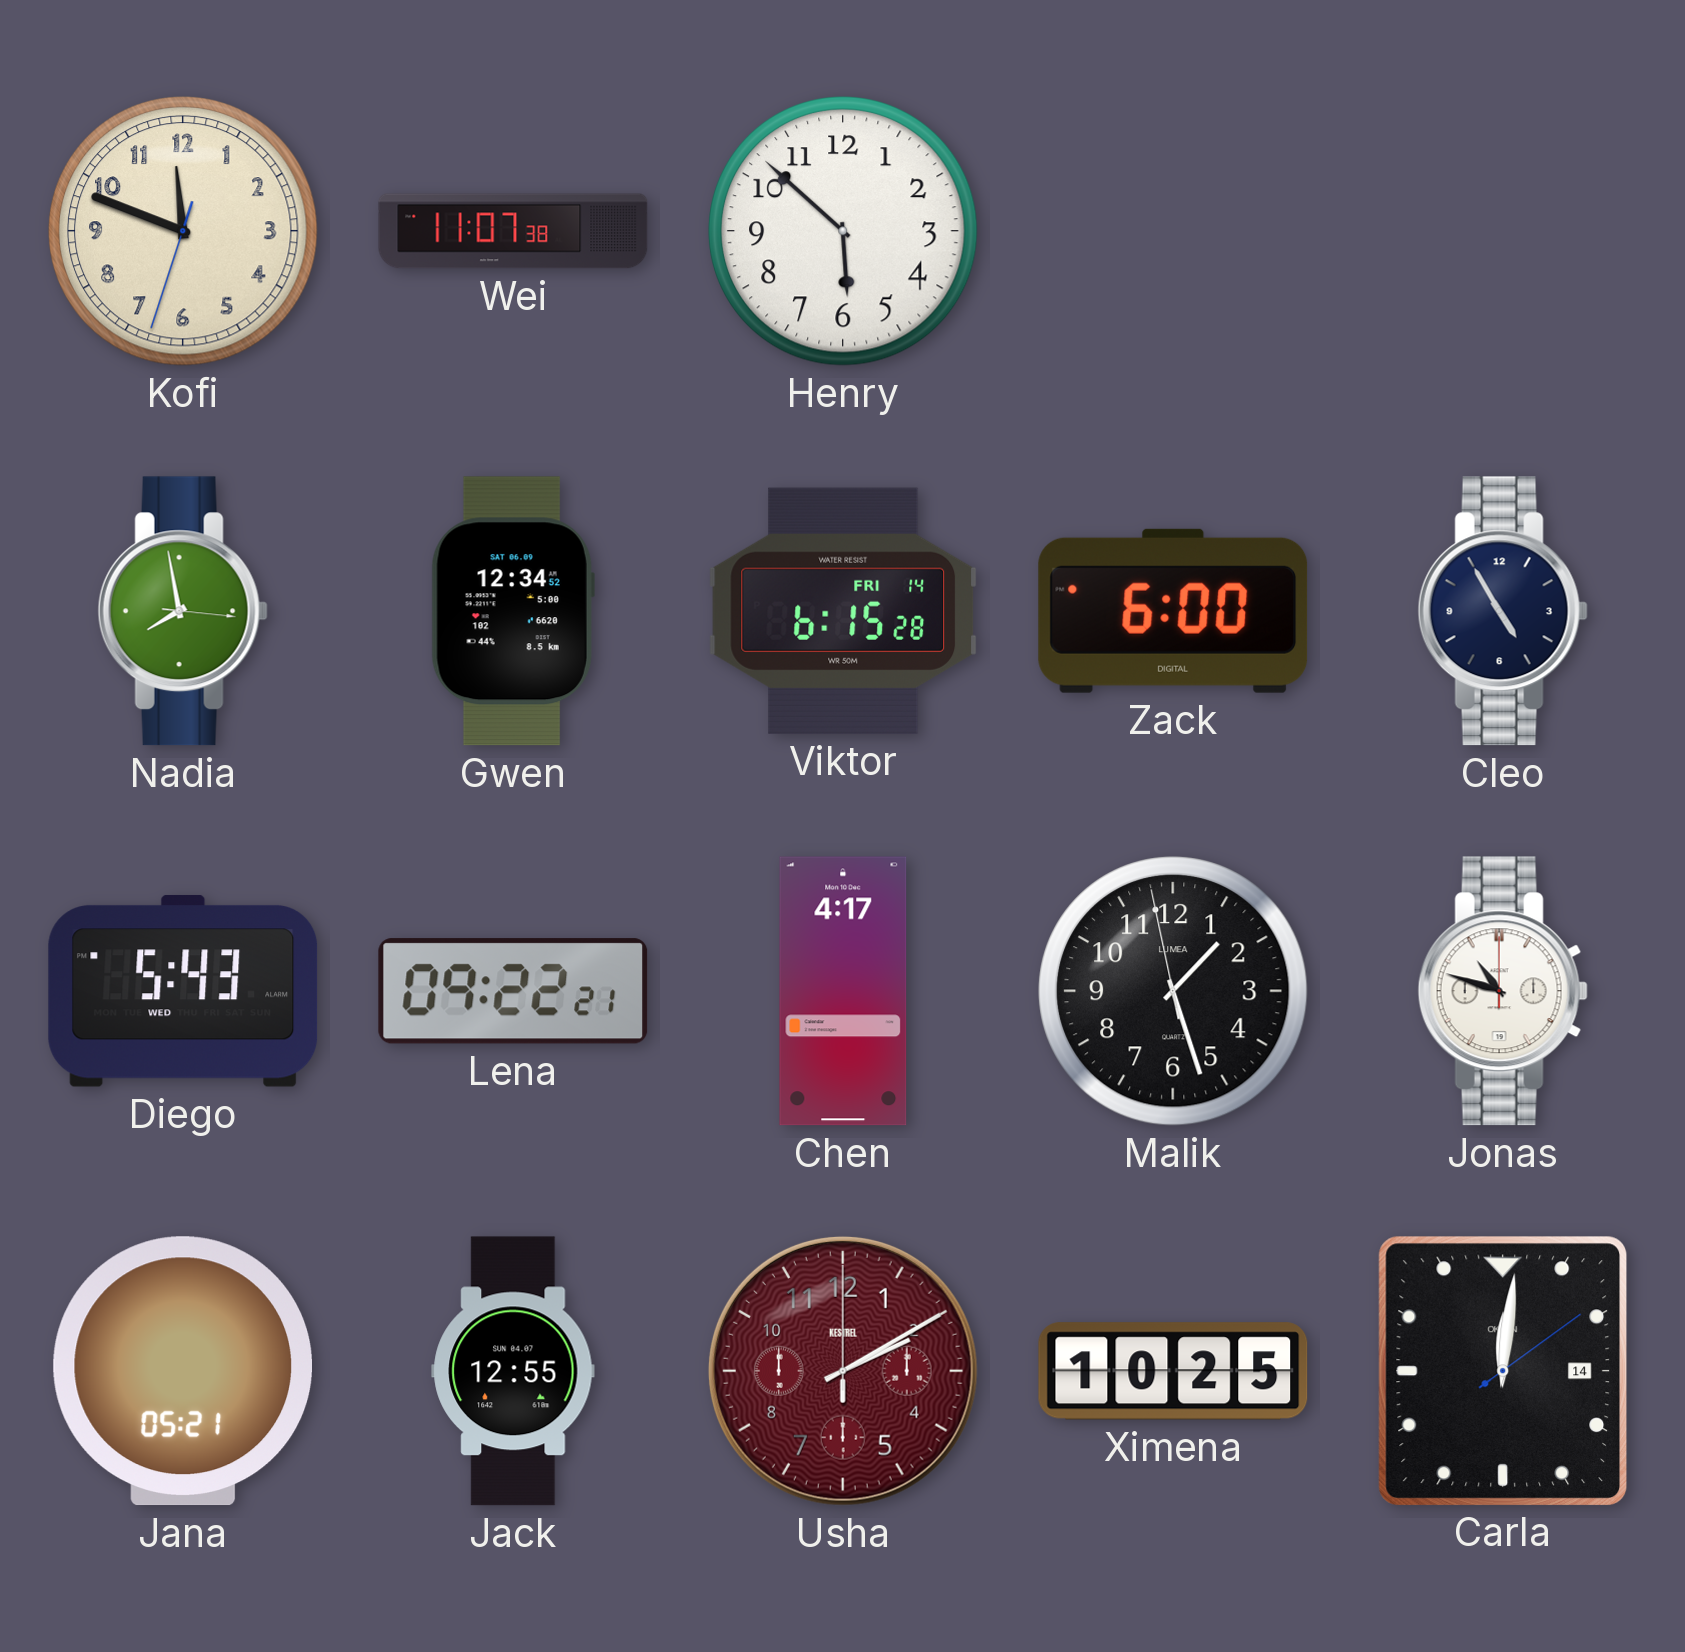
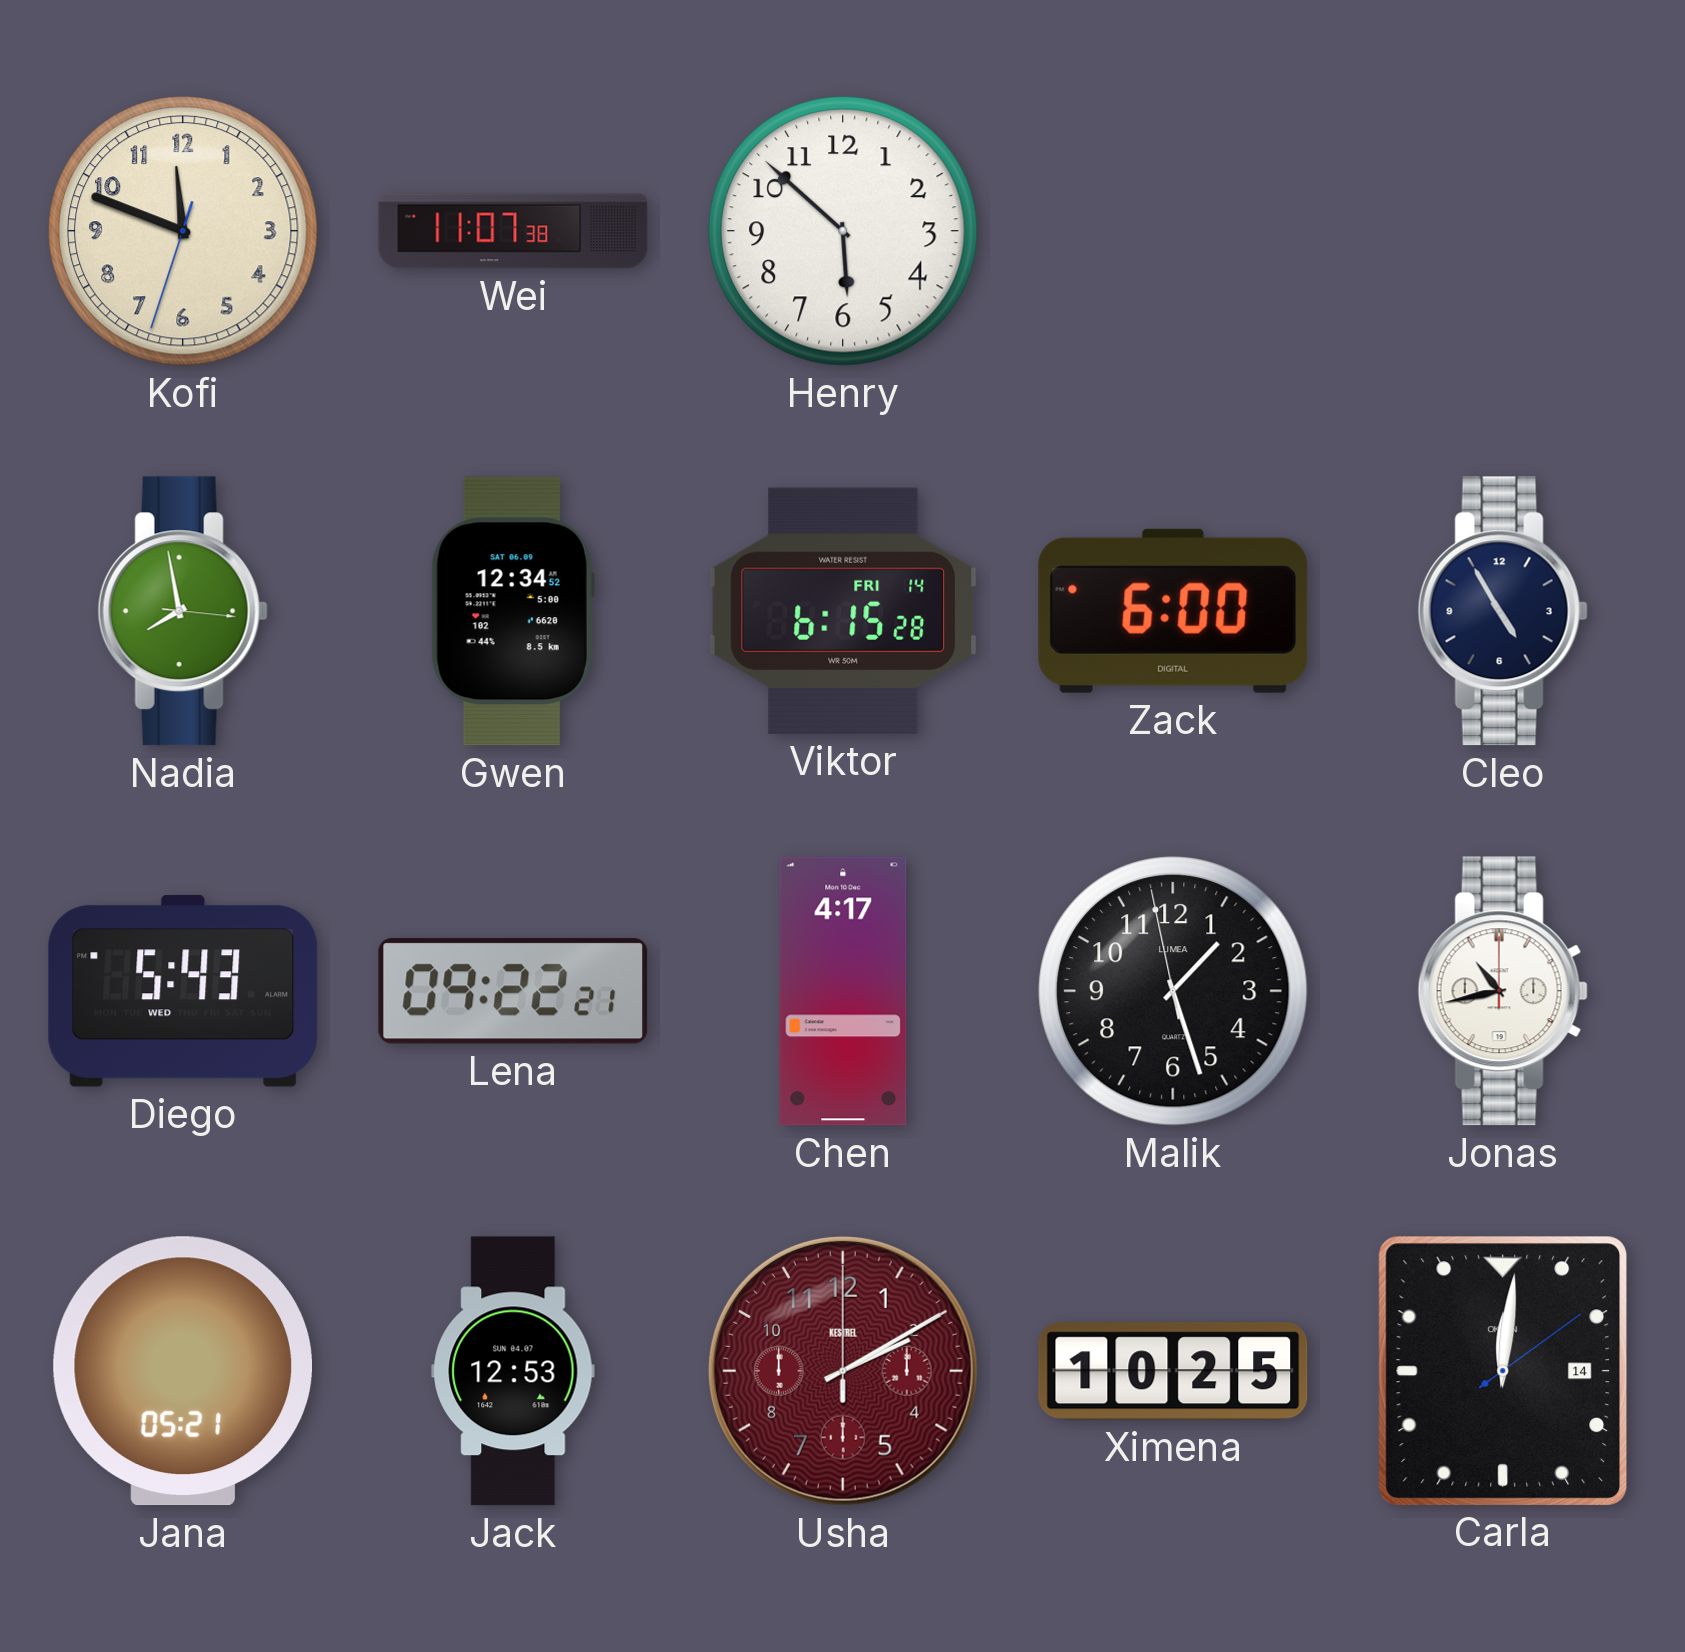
Jonas: 10:48 -> 10:43 (1503, 991)
Jack: 12:55 -> 12:53 (513, 1371)
